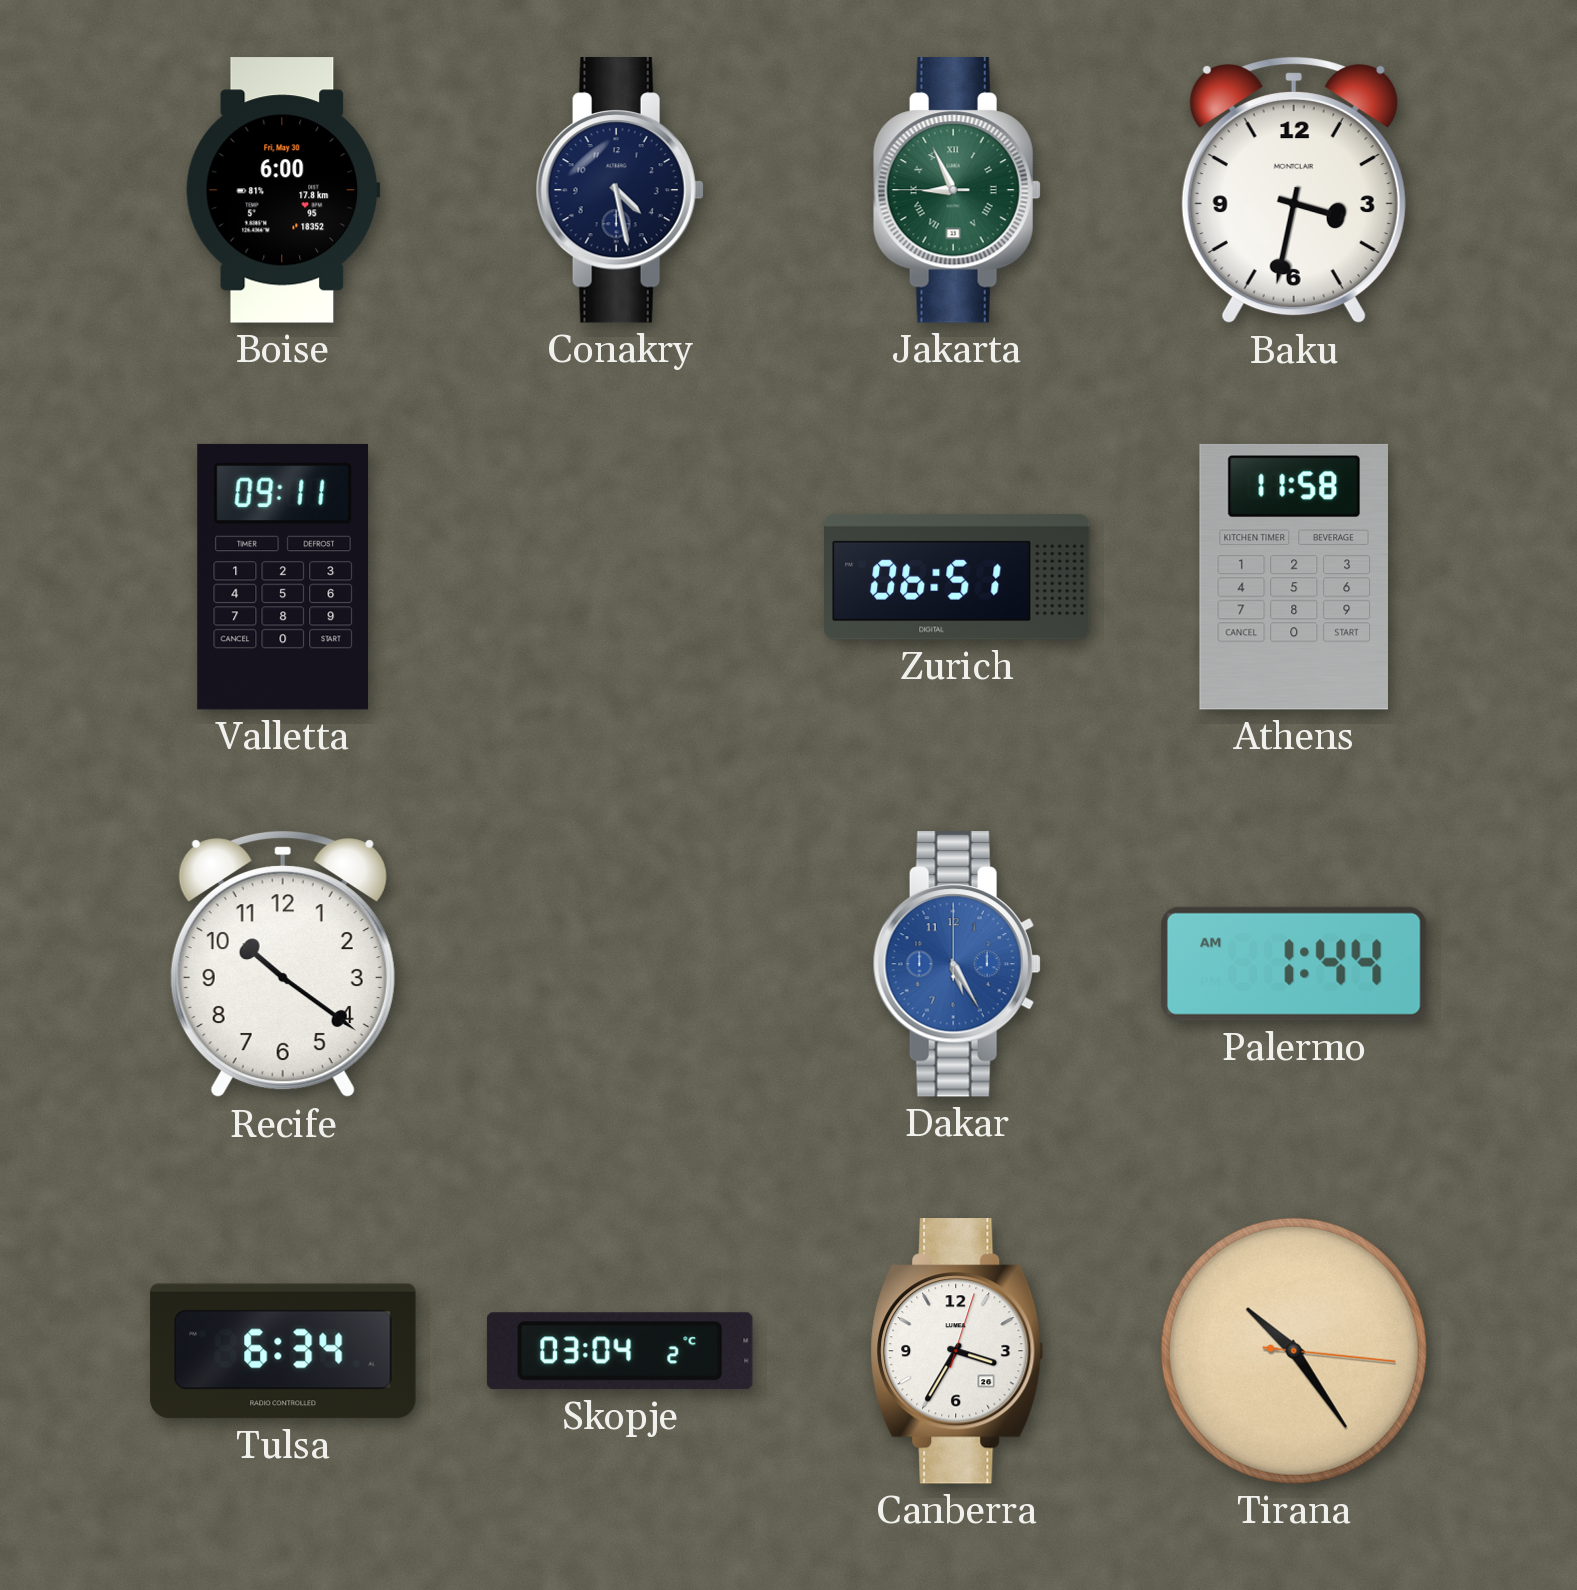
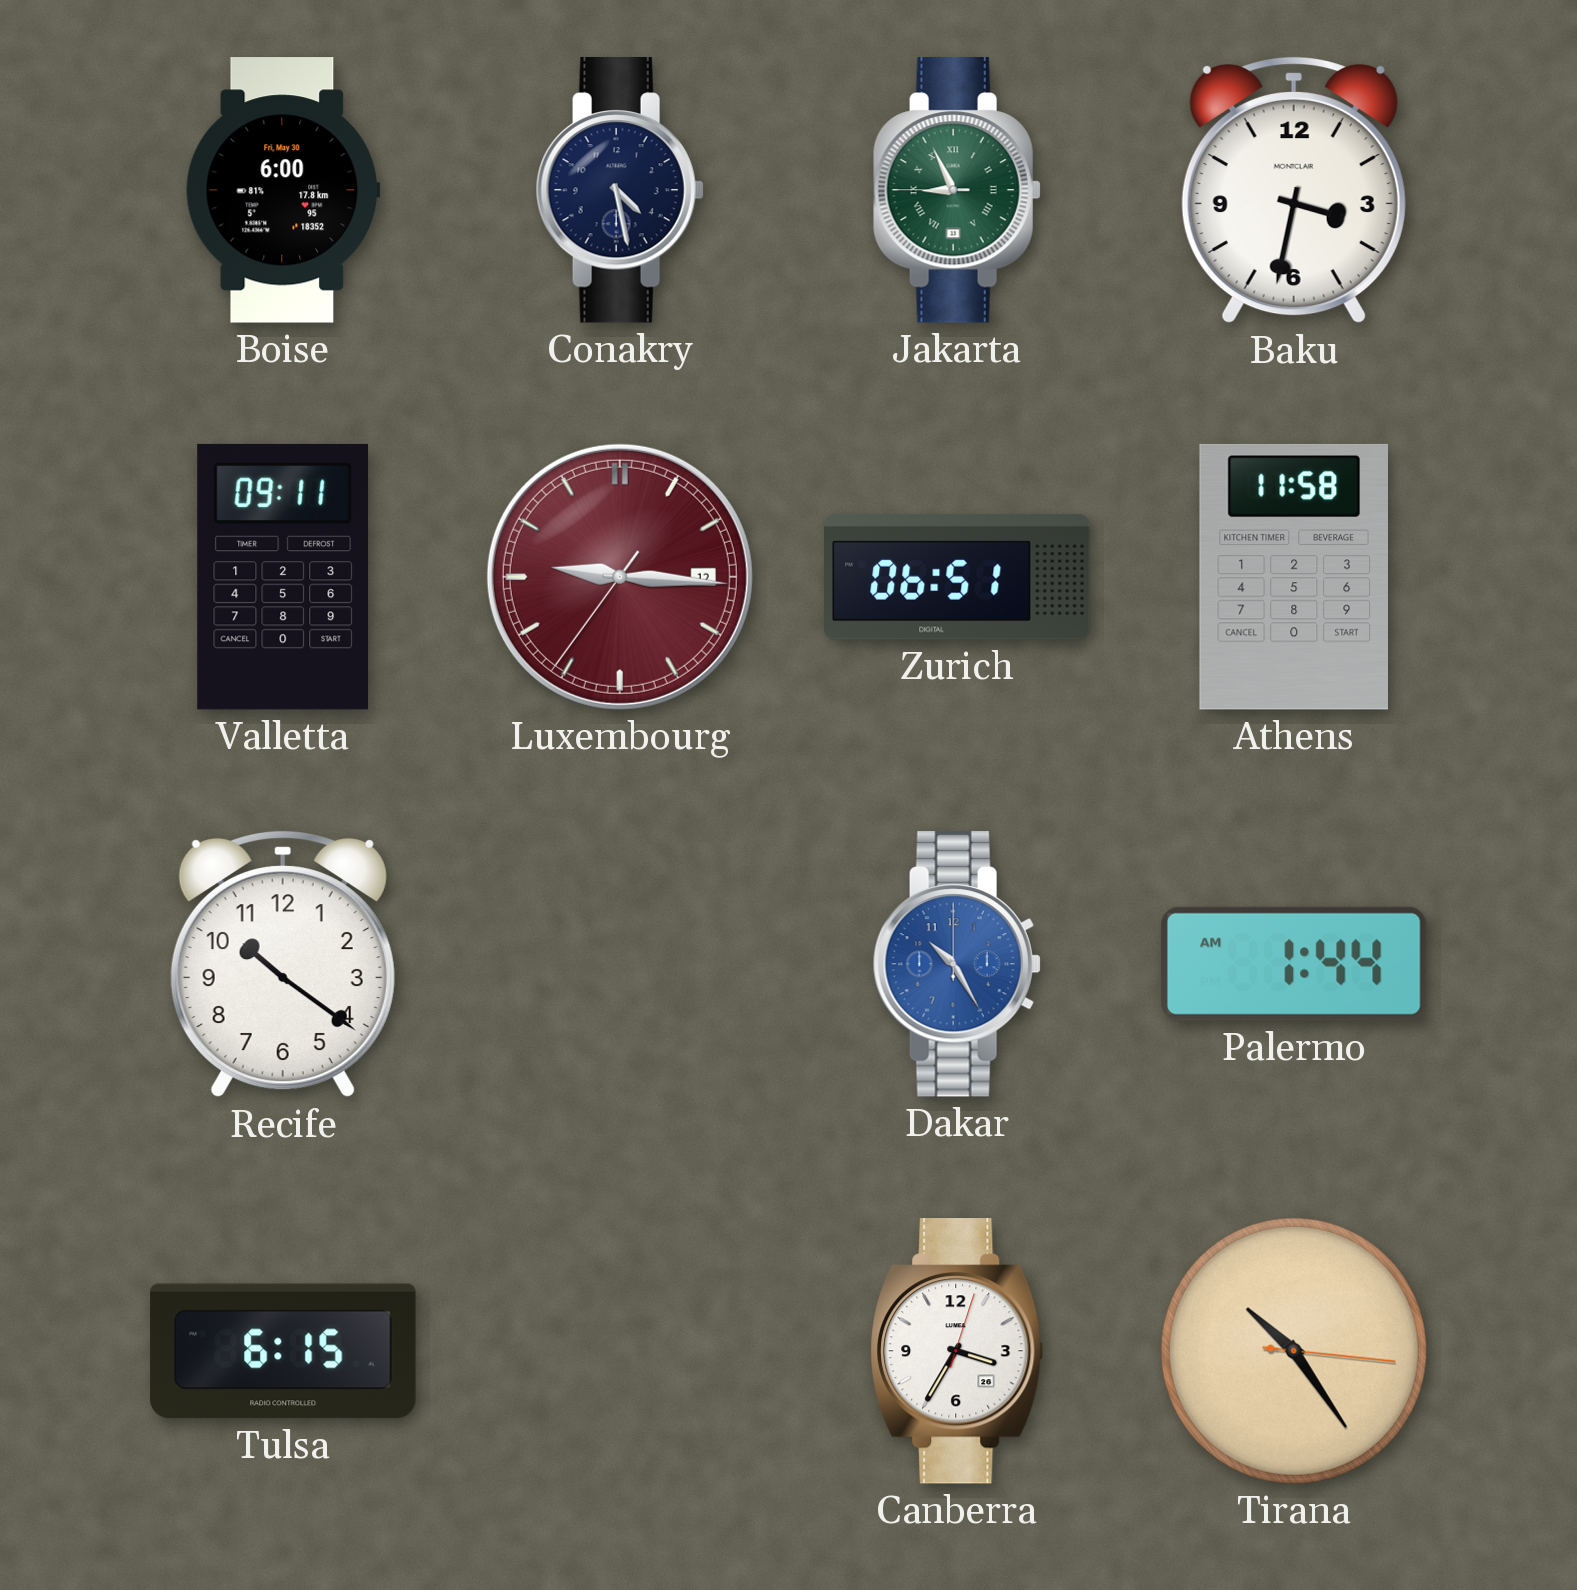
Luxembourg: none -> 9:15 (620, 577)
Dakar: 5:25 -> 10:25 (957, 965)
Tulsa: 6:34 -> 6:15 (283, 1351)
Skopje: 03:04 -> none (620, 1351)
